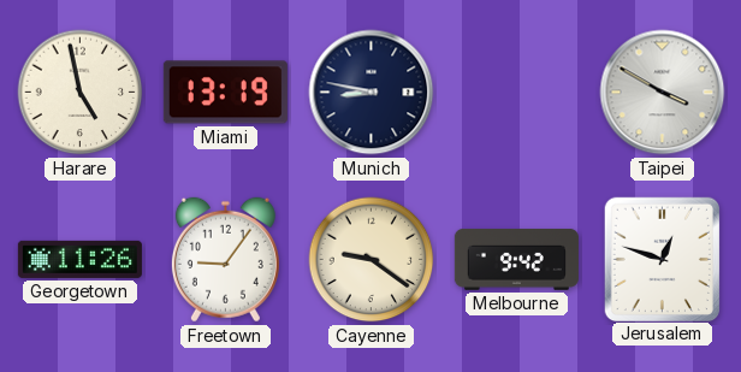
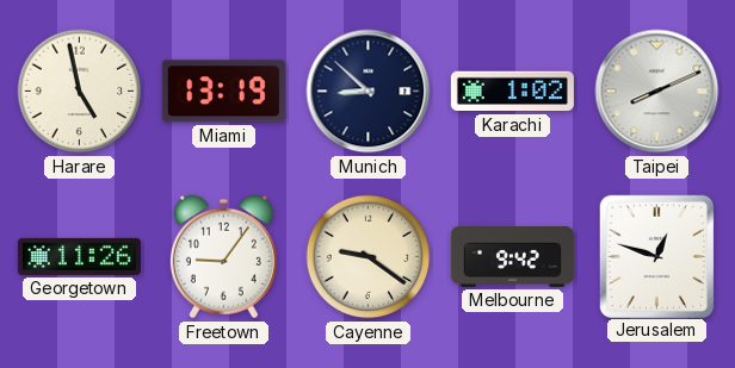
Munich: 8:47 -> 8:52 (369, 92)
Karachi: none -> 1:02 (512, 92)
Taipei: 3:50 -> 8:11 (657, 92)
